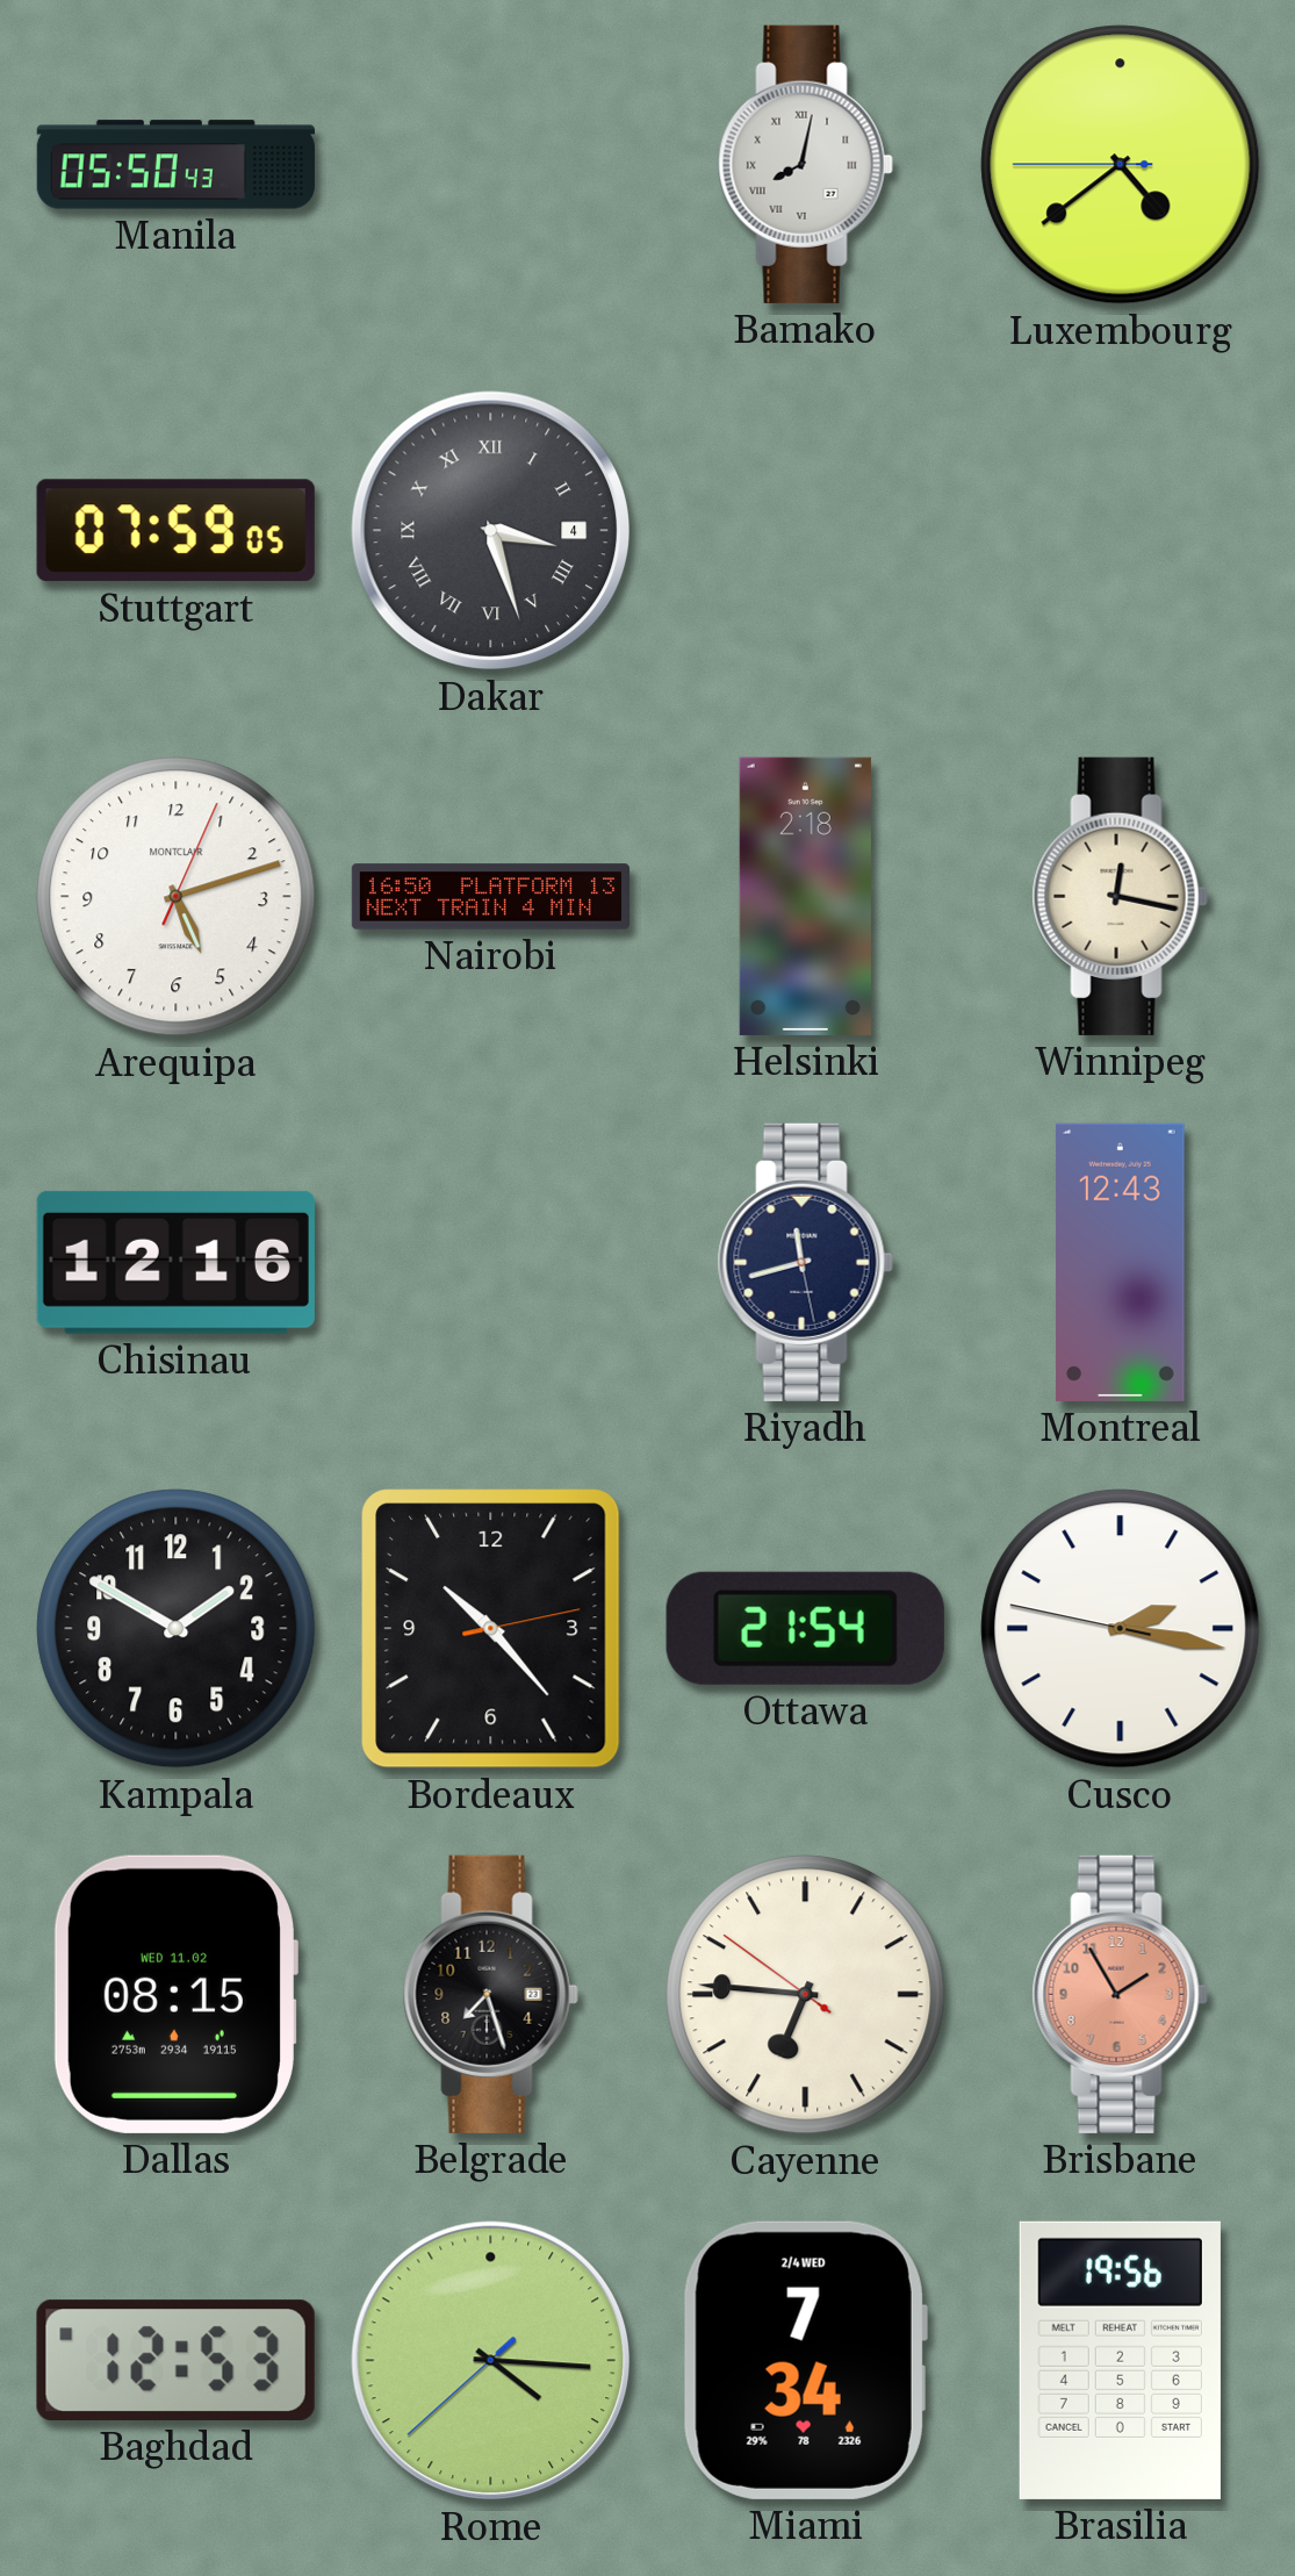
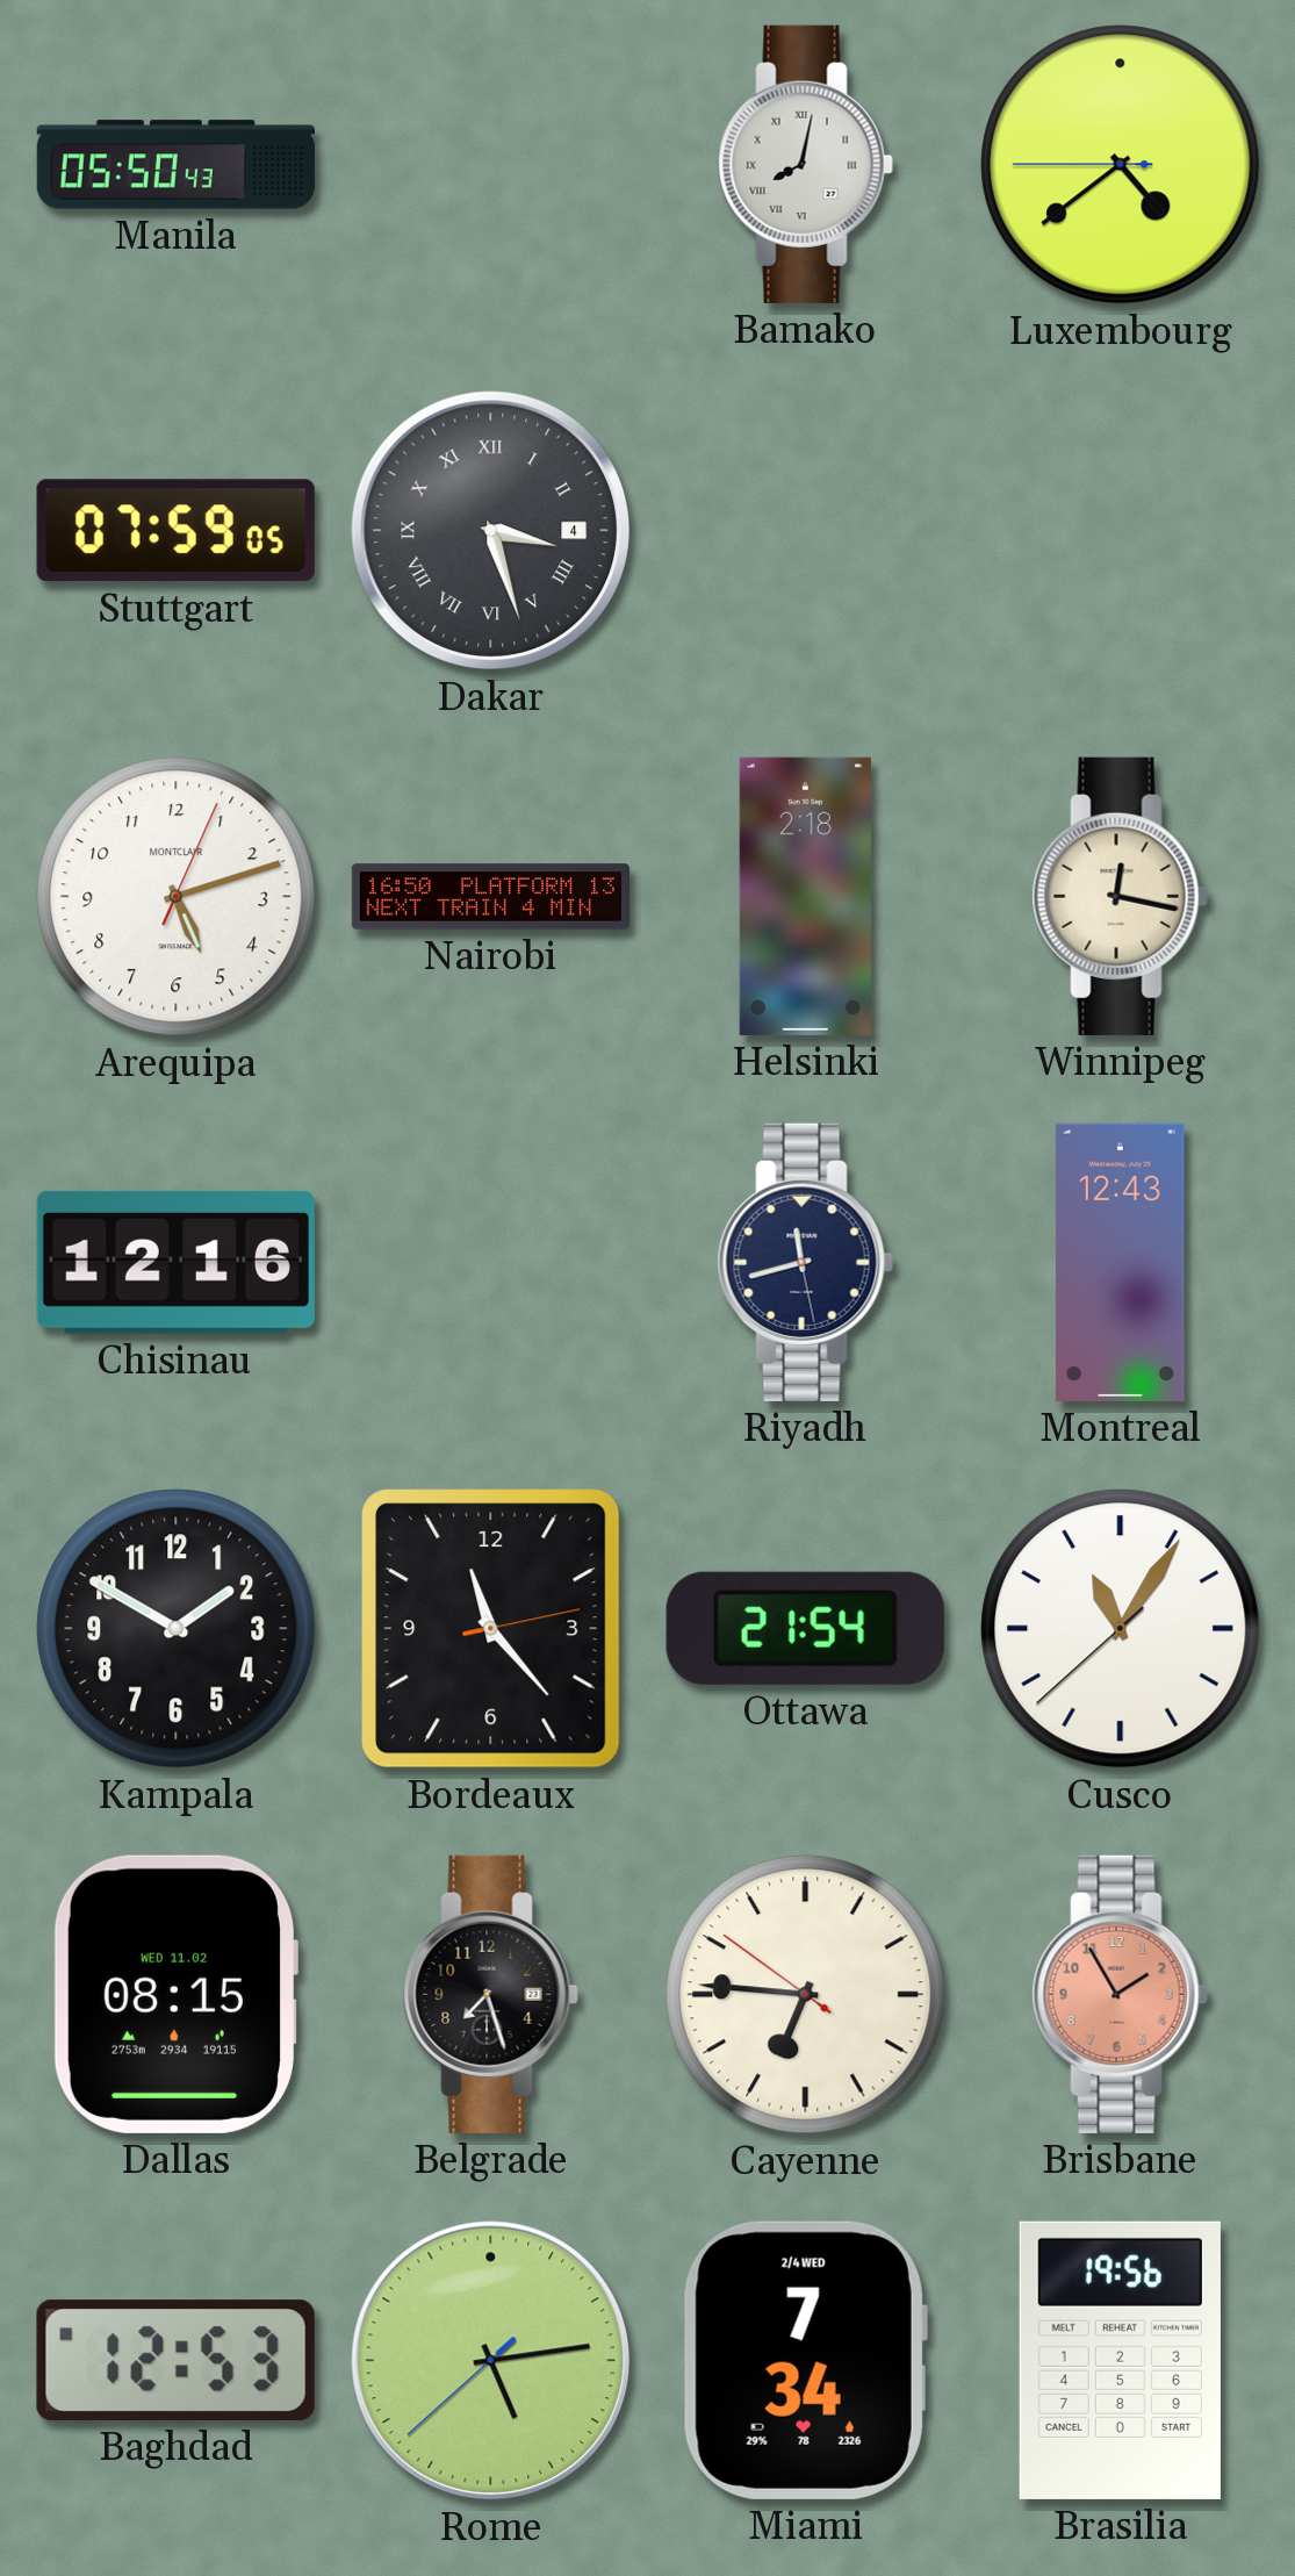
Bordeaux: 10:23 -> 11:23 (491, 1629)
Cusco: 2:16 -> 11:05 (1121, 1629)
Rome: 4:15 -> 5:13 (491, 2361)
